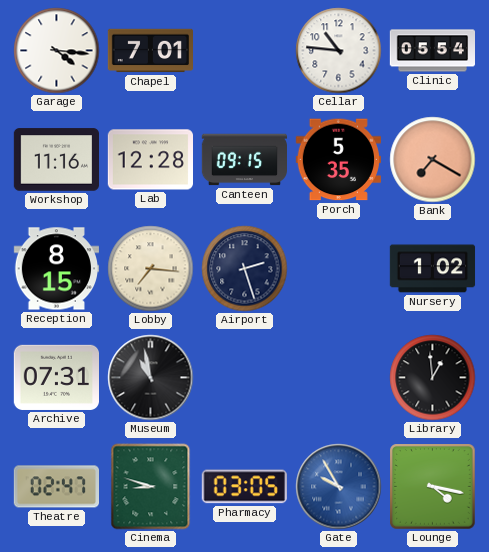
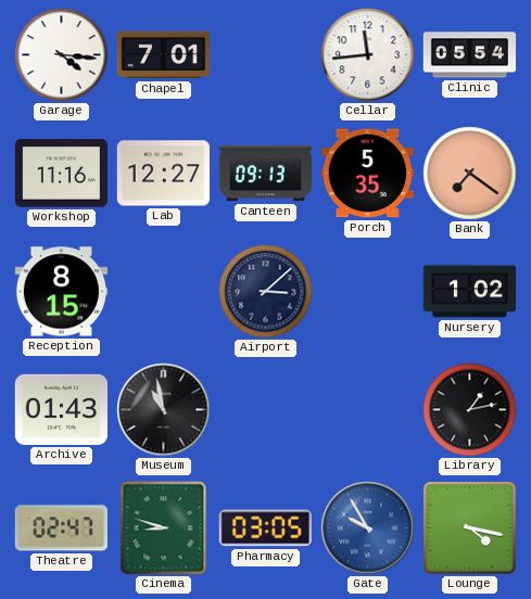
Cellar: 10:46 -> 11:44 (368, 55)
Lab: 12:28 -> 12:27 (163, 174)
Canteen: 09:15 -> 09:13 (266, 174)
Bank: 7:20 -> 7:21 (470, 174)
Lobby: 7:16 -> none (151, 269)
Airport: 2:27 -> 3:08 (266, 292)
Archive: 07:31 -> 01:43 (61, 409)
Library: 12:59 -> 1:13 (470, 410)
